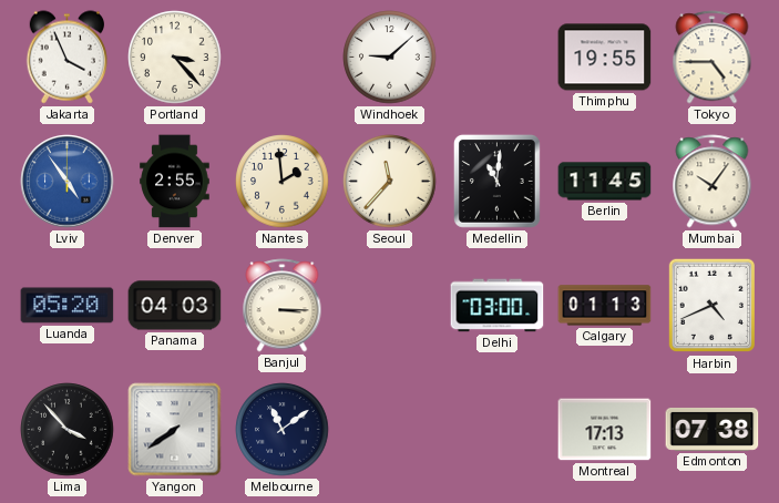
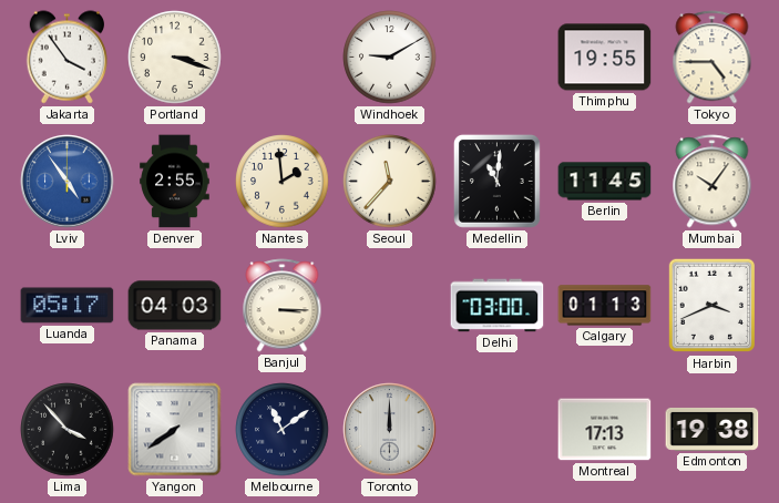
Jakarta: 3:56 -> 3:54 (68, 58)
Portland: 3:23 -> 3:18 (175, 58)
Windhoek: 9:08 -> 9:10 (390, 58)
Luanda: 05:20 -> 05:17 (68, 306)
Harbin: 4:41 -> 3:41 (711, 306)
Toronto: none -> 12:00 (390, 430)
Edmonton: 07:38 -> 19:38 (713, 429)
